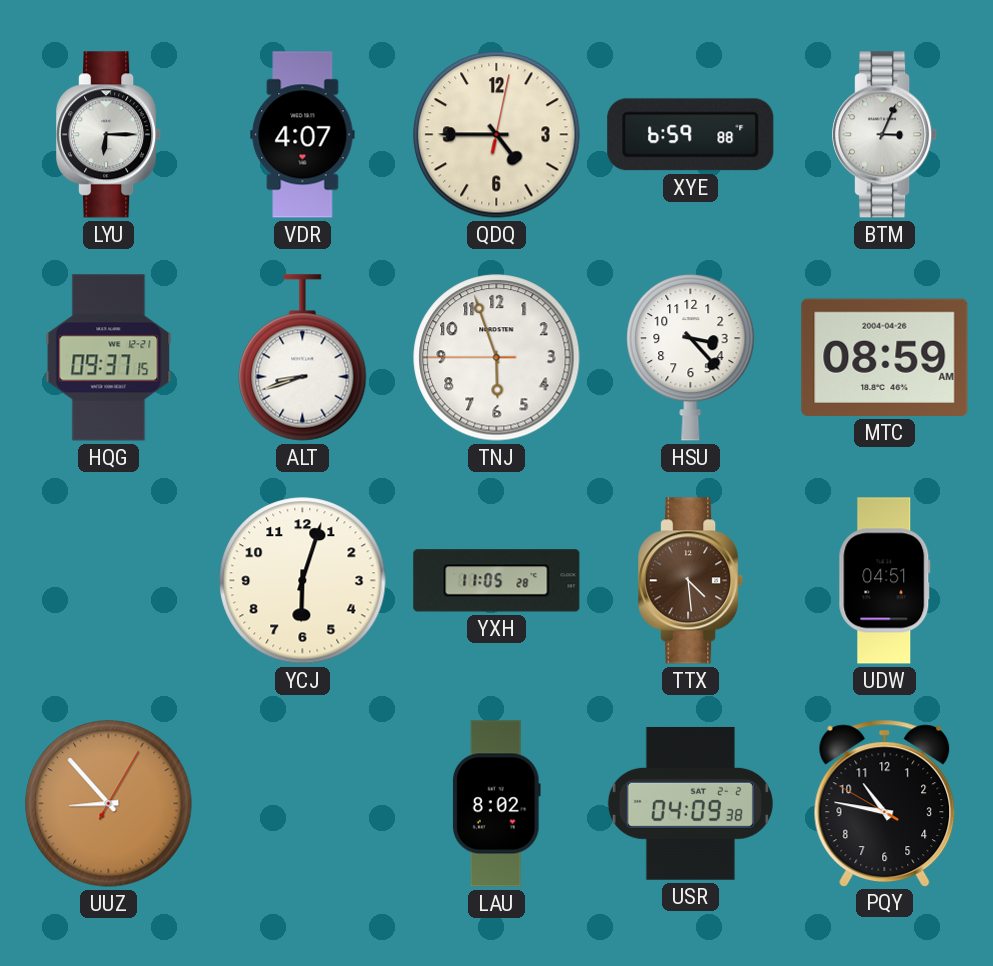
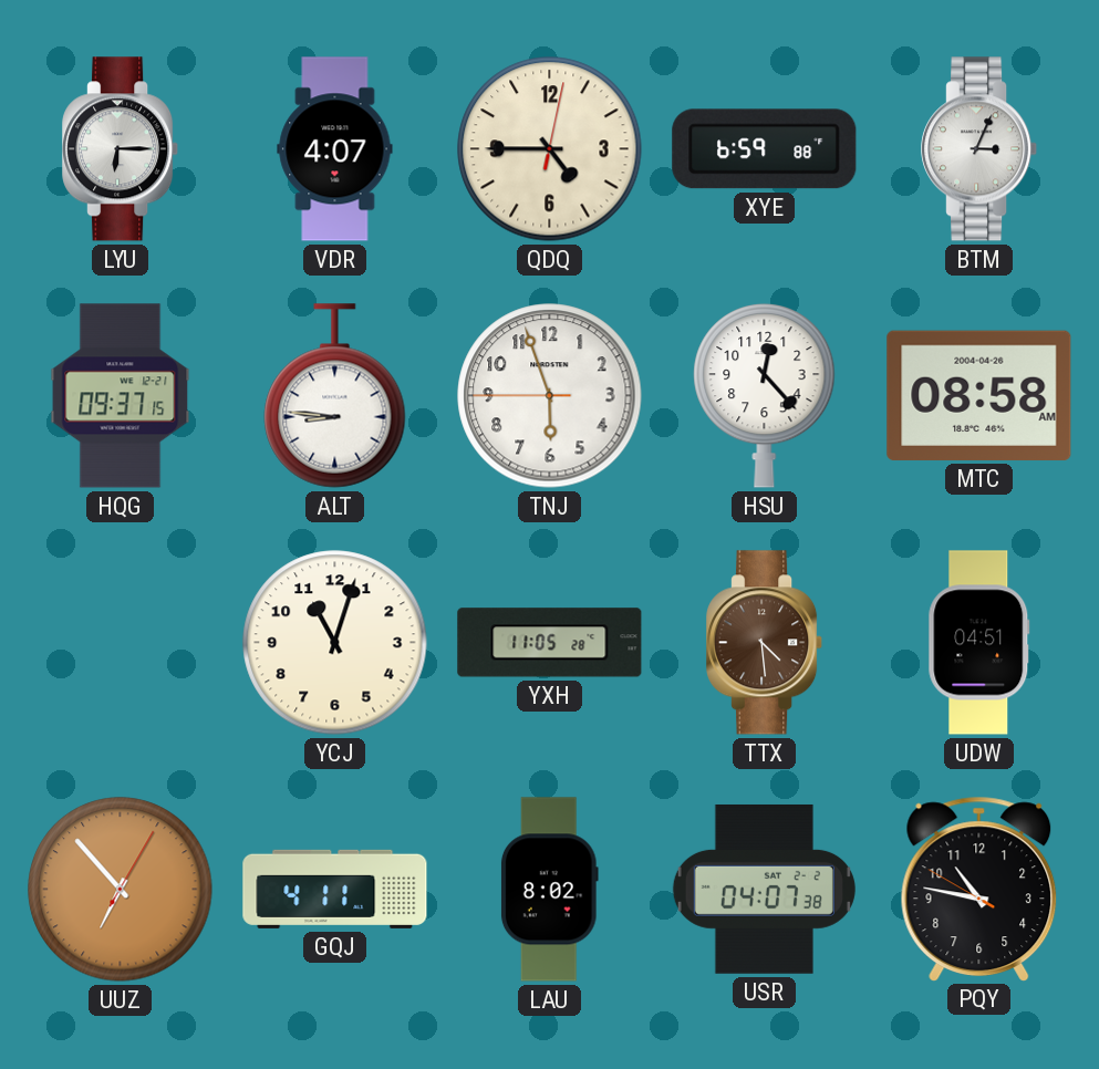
ALT: 8:42 -> 8:46 (335, 396)
HSU: 3:23 -> 12:23 (765, 395)
MTC: 08:59 -> 08:58 (979, 395)
YCJ: 6:03 -> 11:03 (335, 643)
UUZ: 8:53 -> 6:53 (121, 890)
GQJ: none -> 4:11 (335, 889)
USR: 04:09 -> 04:07 (764, 889)
